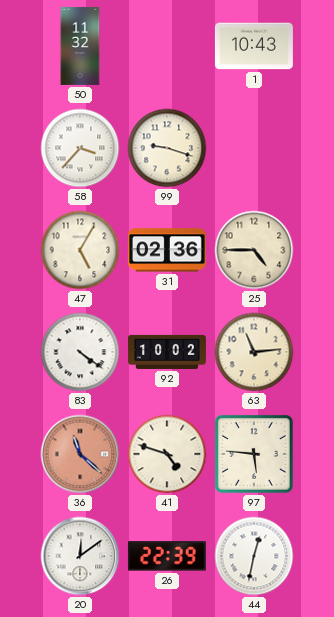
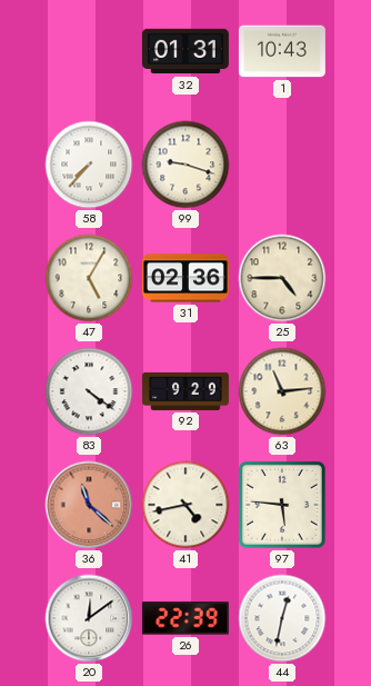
50: 11:32 -> none (80, 46)
32: none -> 01:31 (185, 51)
58: 3:37 -> 7:37 (89, 165)
92: 10:02 -> 9:29 (185, 391)
41: 4:48 -> 4:43 (185, 505)
